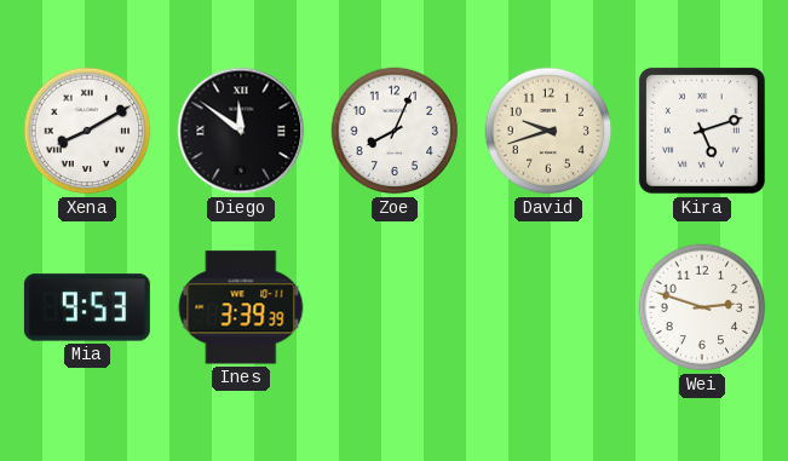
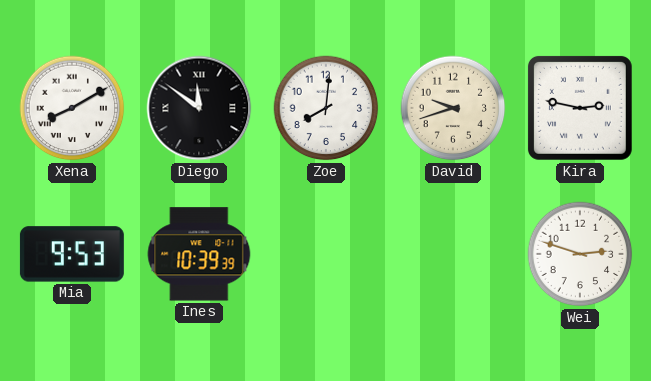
Zoe: 8:04 -> 8:01 (326, 108)
Kira: 5:12 -> 2:47 (580, 108)
Ines: 3:39 -> 10:39 (199, 254)
